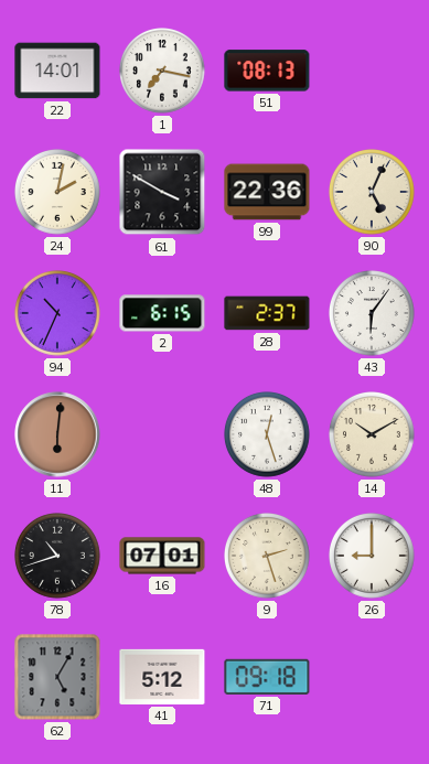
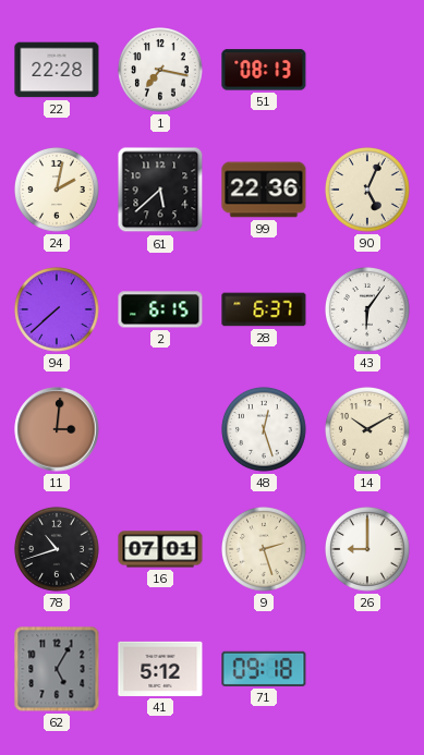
22: 14:01 -> 22:28 (57, 70)
61: 3:50 -> 5:38 (160, 190)
94: 10:34 -> 7:38 (58, 310)
28: 2:37 -> 6:37 (264, 309)
11: 6:01 -> 3:01 (57, 429)
